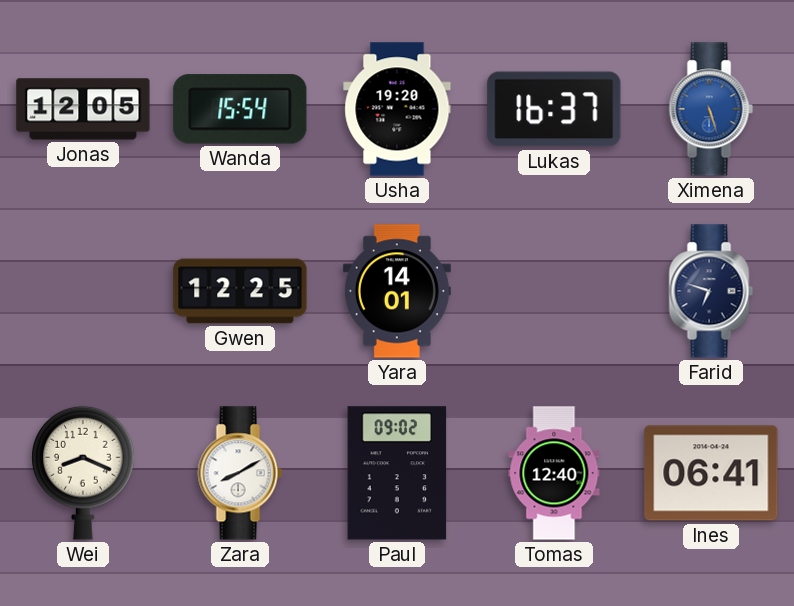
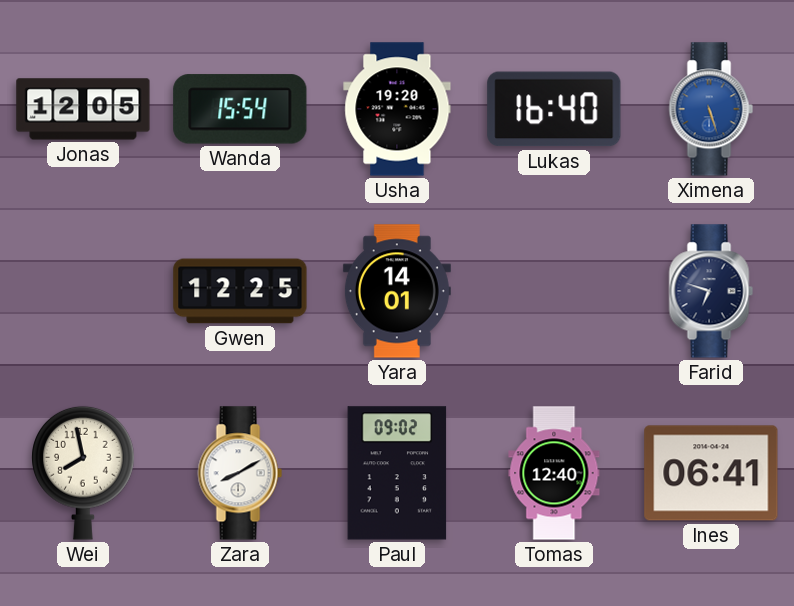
Lukas: 16:37 -> 16:40 (554, 109)
Wei: 8:19 -> 7:58 (83, 473)
